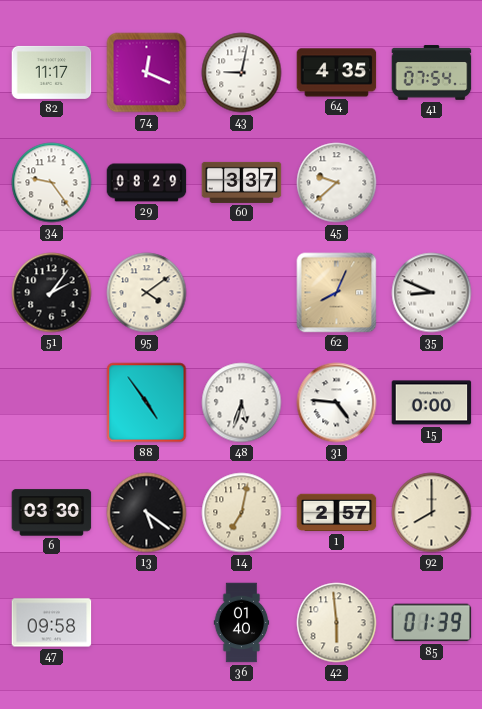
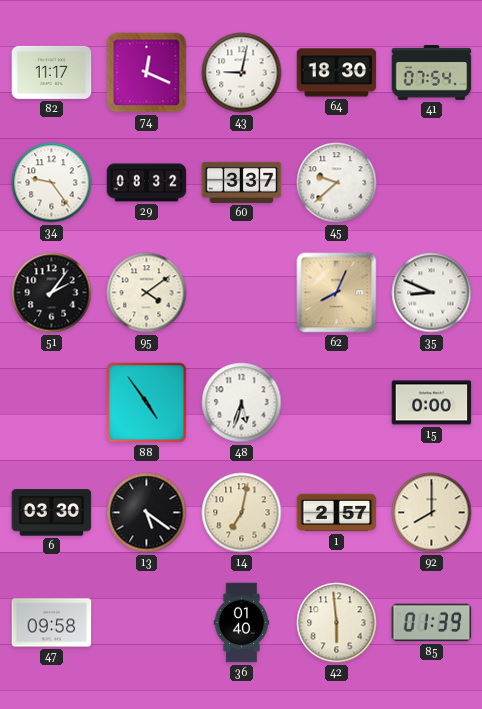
64: 4:35 -> 18:30 (337, 73)
29: 08:29 -> 08:32 (147, 183)
31: 4:46 -> none (337, 403)
